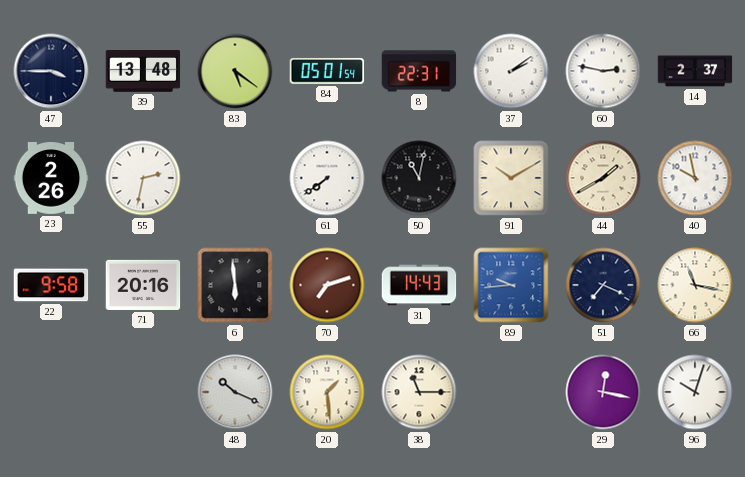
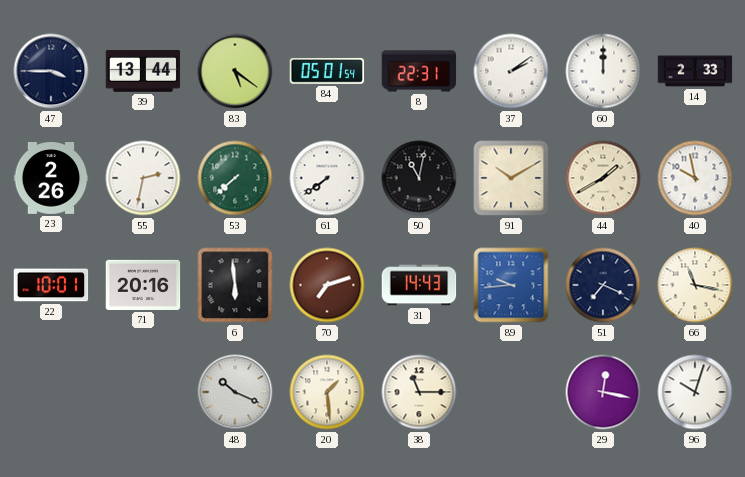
39: 13:48 -> 13:44 (143, 71)
60: 2:47 -> 12:00 (603, 71)
14: 2:37 -> 2:33 (695, 71)
53: none -> 7:38 (235, 178)
22: 9:58 -> 10:01 (51, 285)
